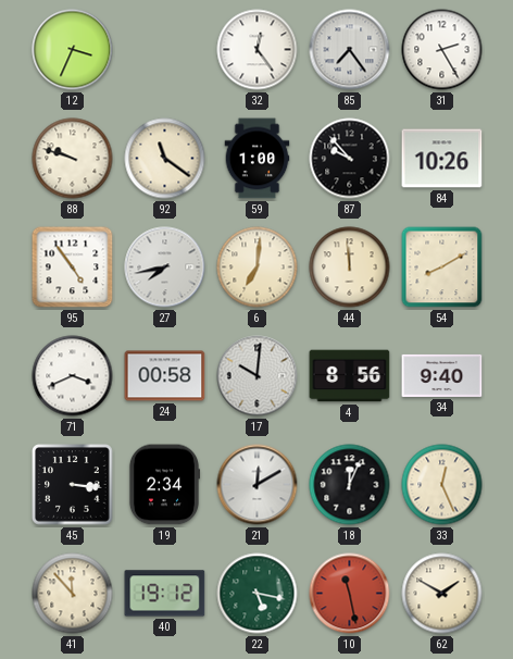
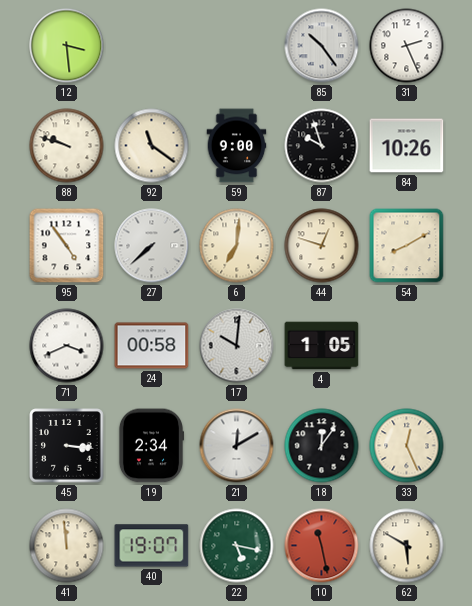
12: 3:34 -> 3:29 (67, 46)
32: 12:24 -> none (258, 50)
85: 7:24 -> 10:24 (322, 46)
31: 2:25 -> 2:26 (407, 46)
59: 1:00 -> 9:00 (237, 146)
87: 9:53 -> 9:57 (322, 146)
27: 7:43 -> 7:38 (152, 246)
44: 11:59 -> 12:48 (322, 246)
4: 8:56 -> 1:05 (322, 346)
34: 9:40 -> none (442, 375)
18: 12:04 -> 12:06 (322, 446)
41: 11:53 -> 11:59 (67, 546)
40: 19:12 -> 19:07 (152, 546)
62: 1:50 -> 5:50 (407, 546)
